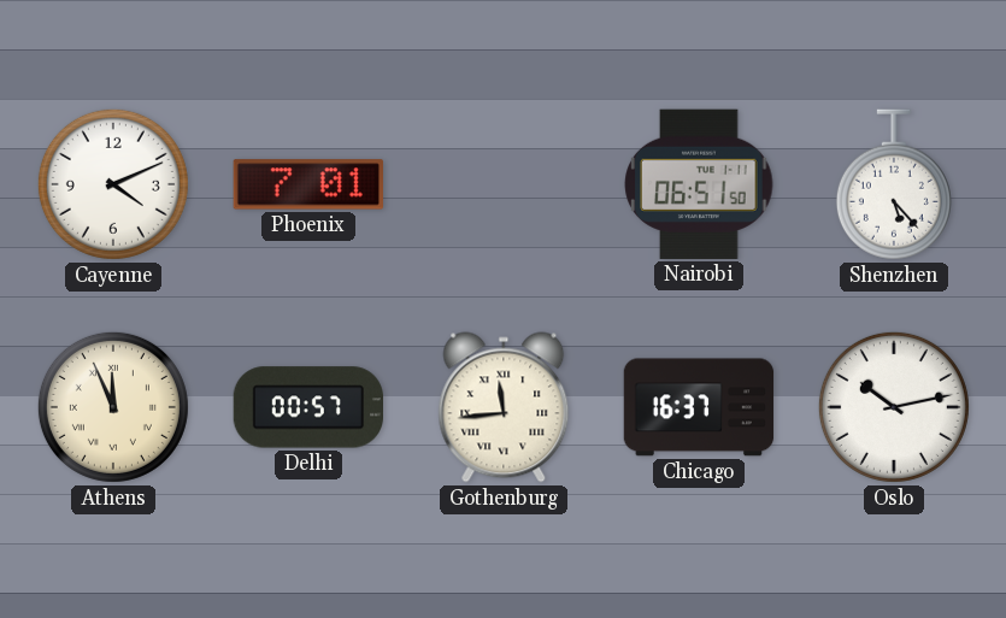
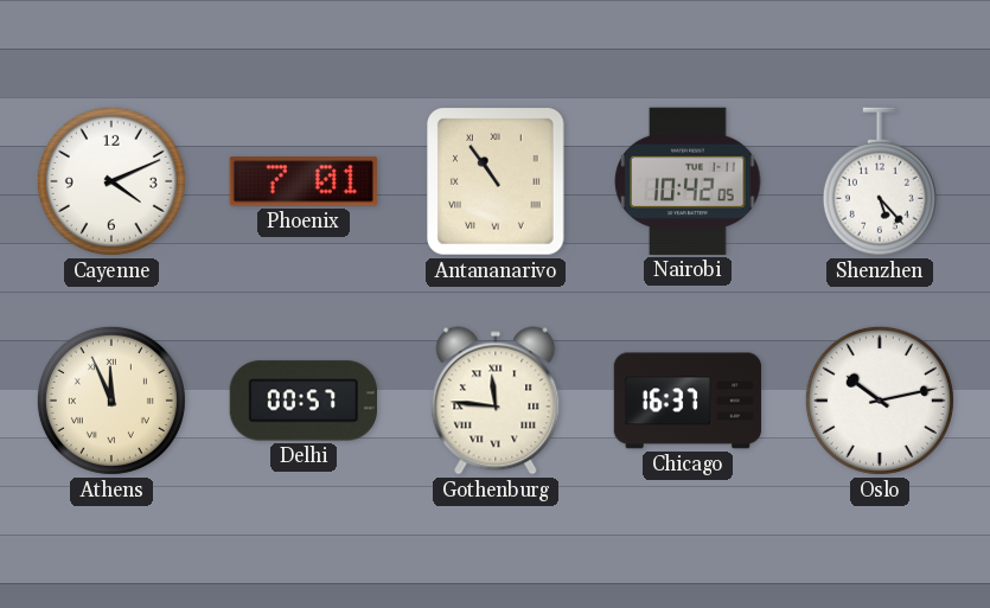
Antananarivo: none -> 10:54 (496, 181)
Nairobi: 06:51 -> 10:42 (688, 181)
Gothenburg: 11:44 -> 11:46 (496, 401)
